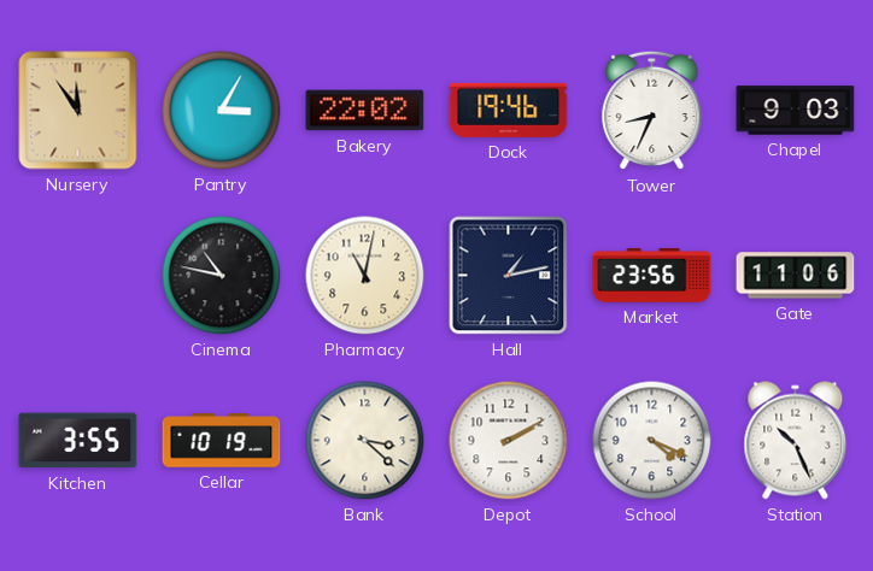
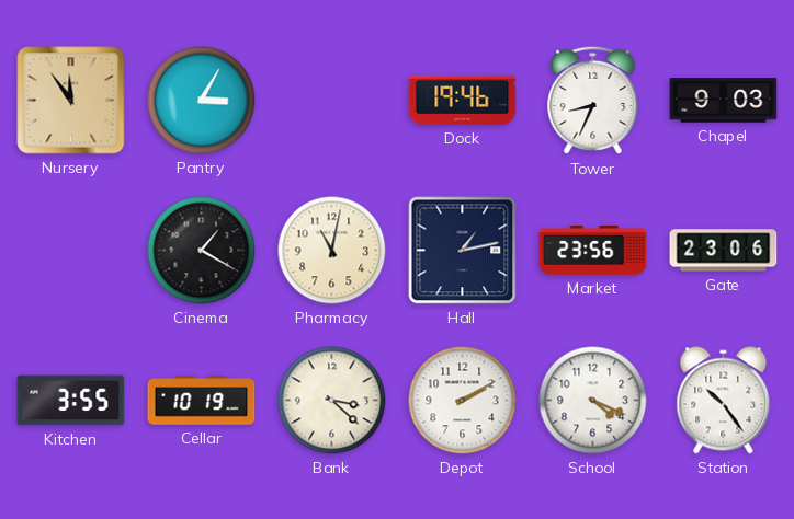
Bakery: 22:02 -> none (365, 111)
Cinema: 10:47 -> 1:20 (202, 251)
Gate: 11:06 -> 23:06 (724, 251)
Station: 10:26 -> 10:24 (724, 401)
